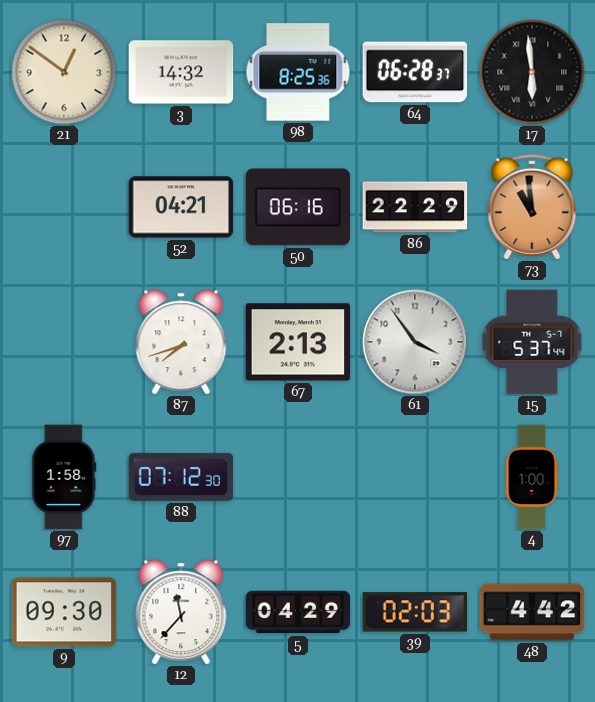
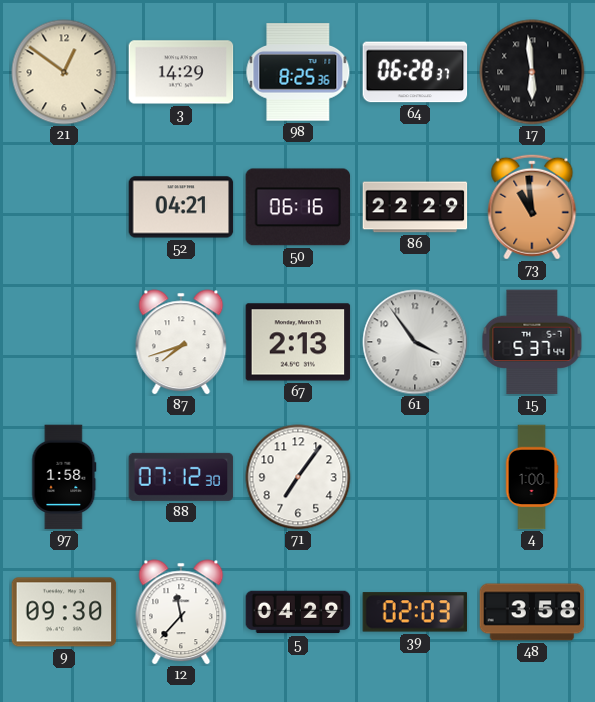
3: 14:32 -> 14:29 (181, 72)
71: none -> 7:06 (298, 477)
48: 4:42 -> 3:58 (532, 612)
